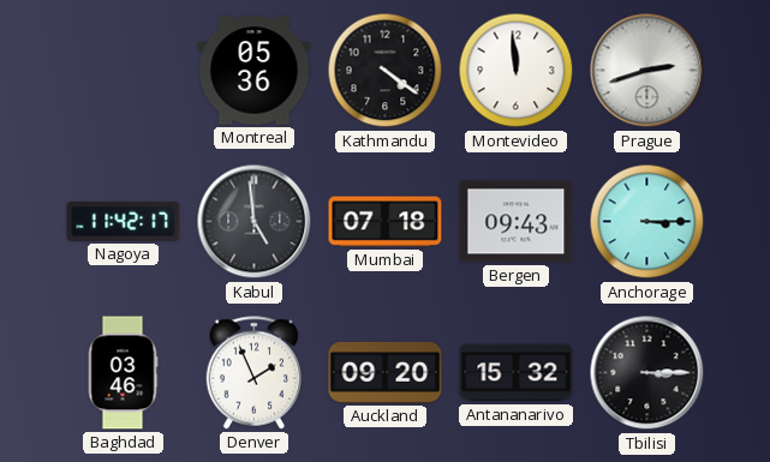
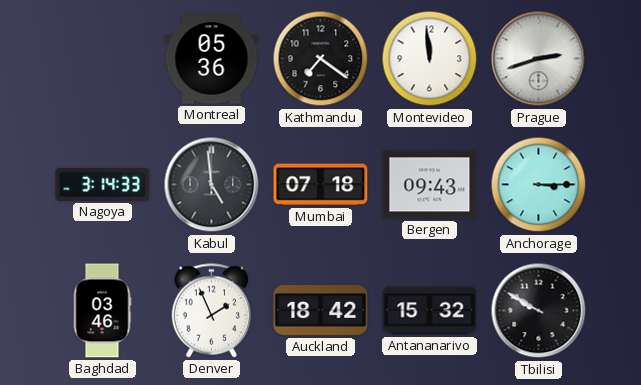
Kathmandu: 4:21 -> 7:21 (321, 59)
Nagoya: 11:42 -> 3:14 (103, 184)
Auckland: 09:20 -> 18:42 (321, 310)
Tbilisi: 3:15 -> 9:50 (539, 311)
